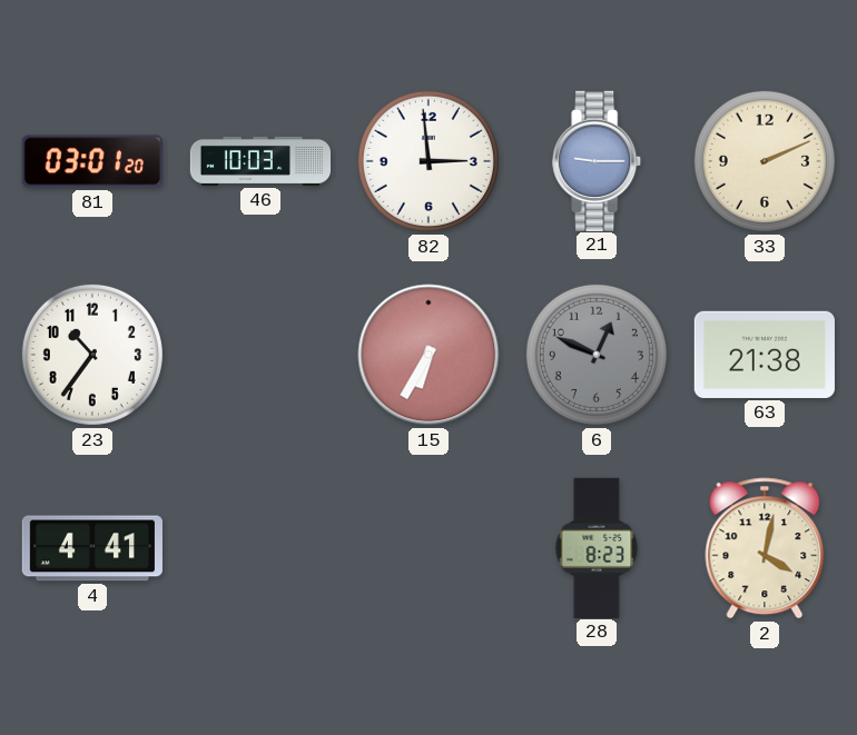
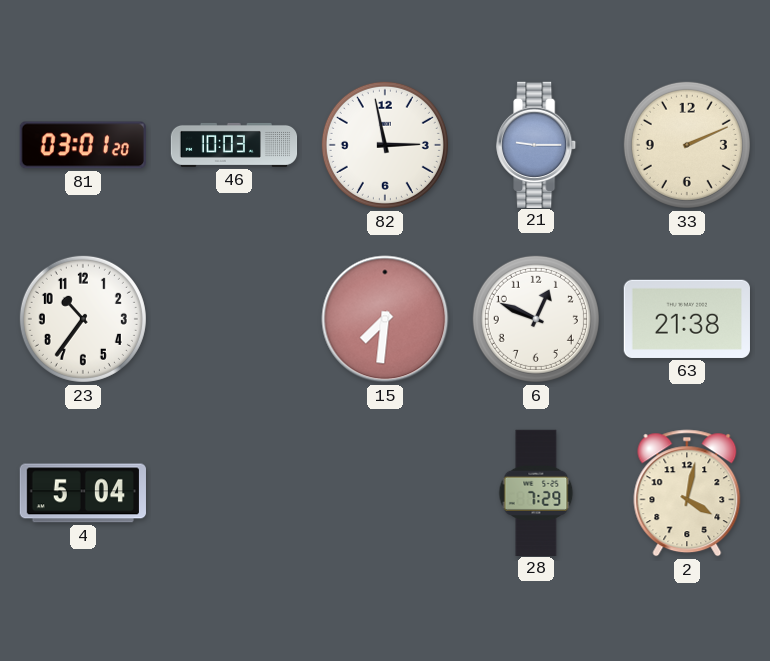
82: 2:59 -> 2:58 (385, 145)
15: 6:35 -> 7:31 (385, 319)
6 dial: grey -> white (536, 319)
4: 4:41 -> 5:04 (83, 493)
28: 8:23 -> 7:29 (536, 492)
